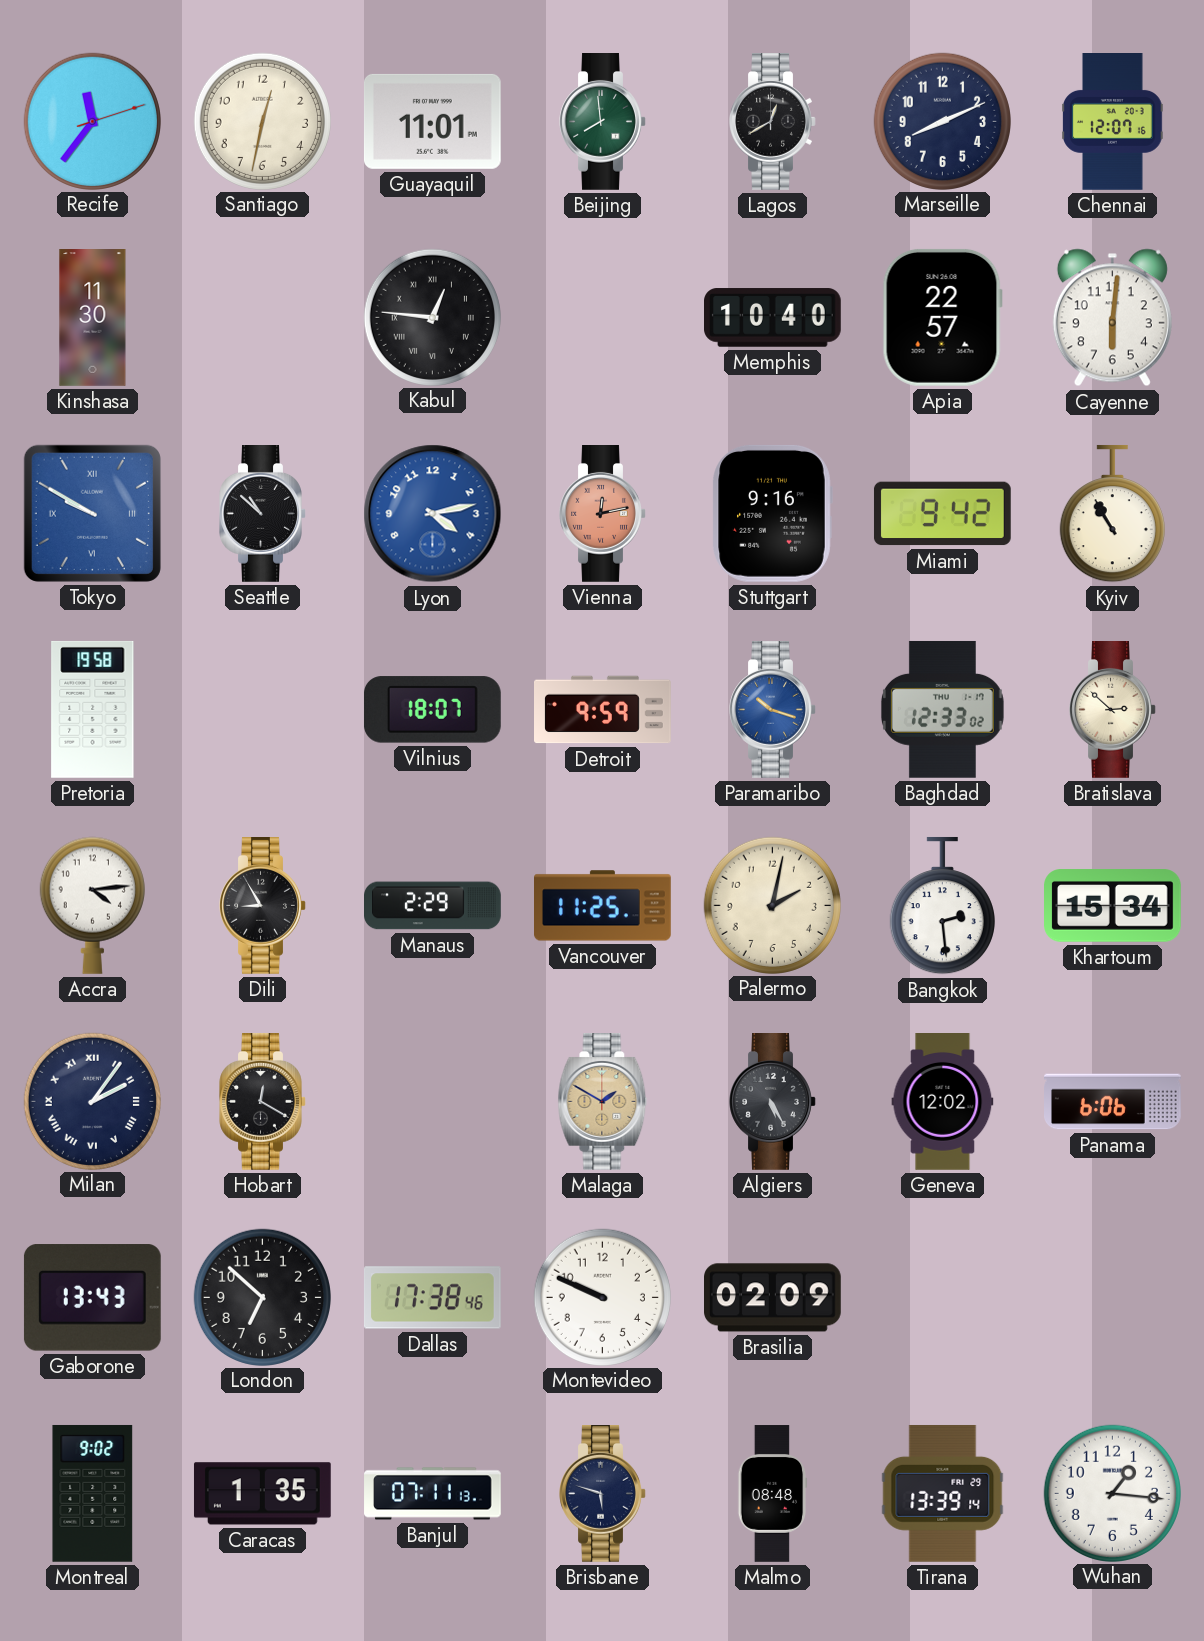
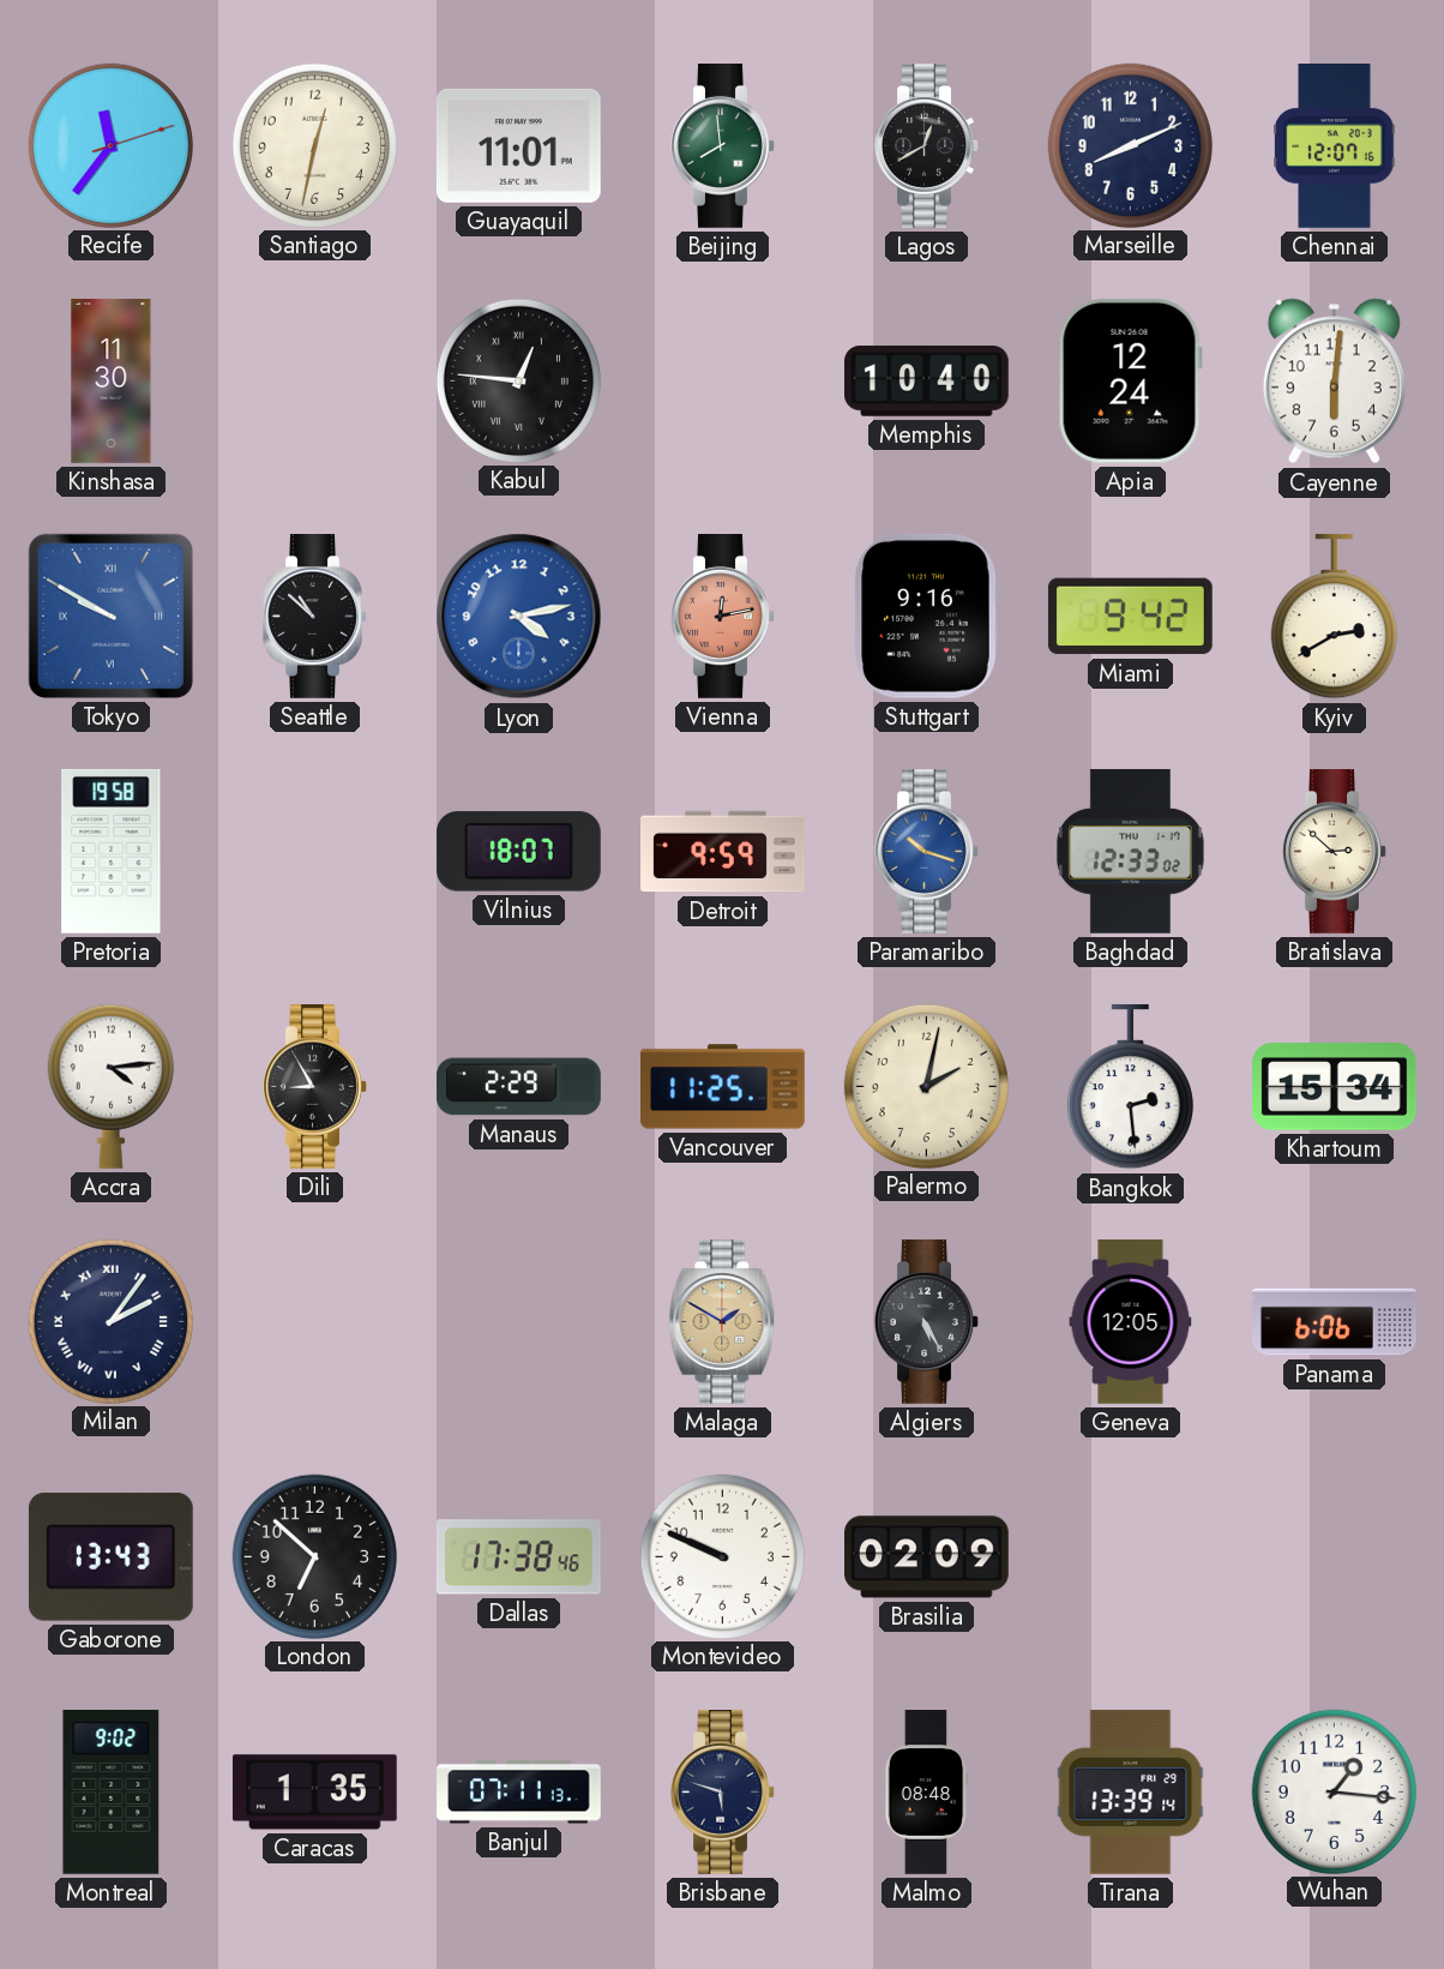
Apia: 22:57 -> 12:24 (1130, 380)
Kyiv: 10:55 -> 2:40 (1334, 617)
Hobart: 12:20 -> none (263, 1102)
Geneva: 12:02 -> 12:05 (1131, 1322)
